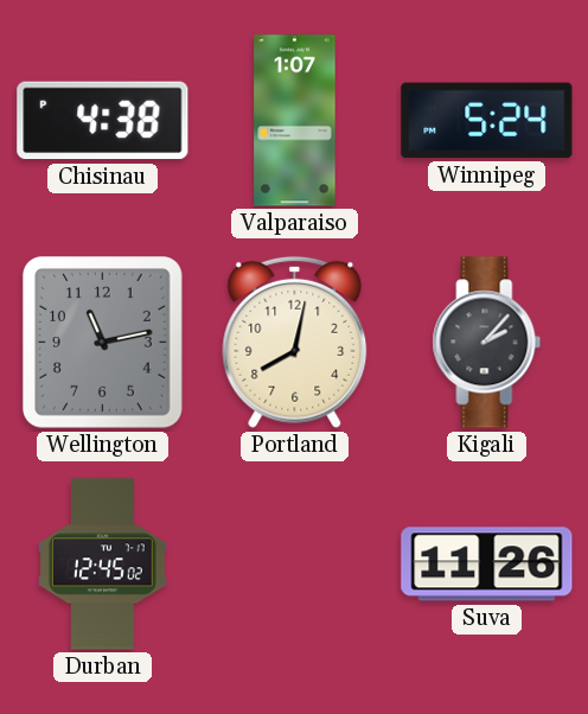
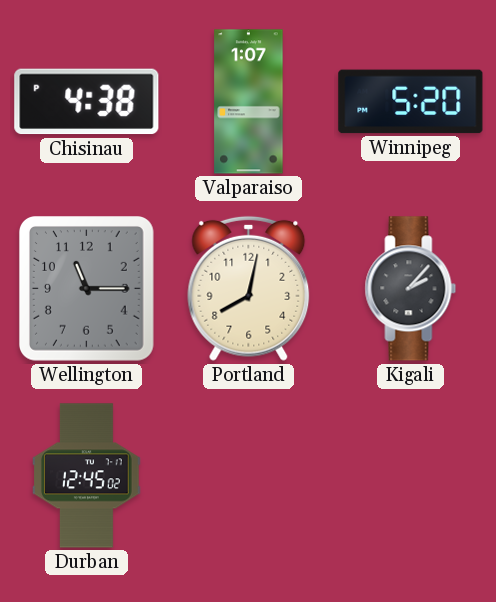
Winnipeg: 5:24 -> 5:20 (411, 102)
Wellington: 11:13 -> 11:15 (87, 289)
Suva: 11:26 -> none (487, 565)
